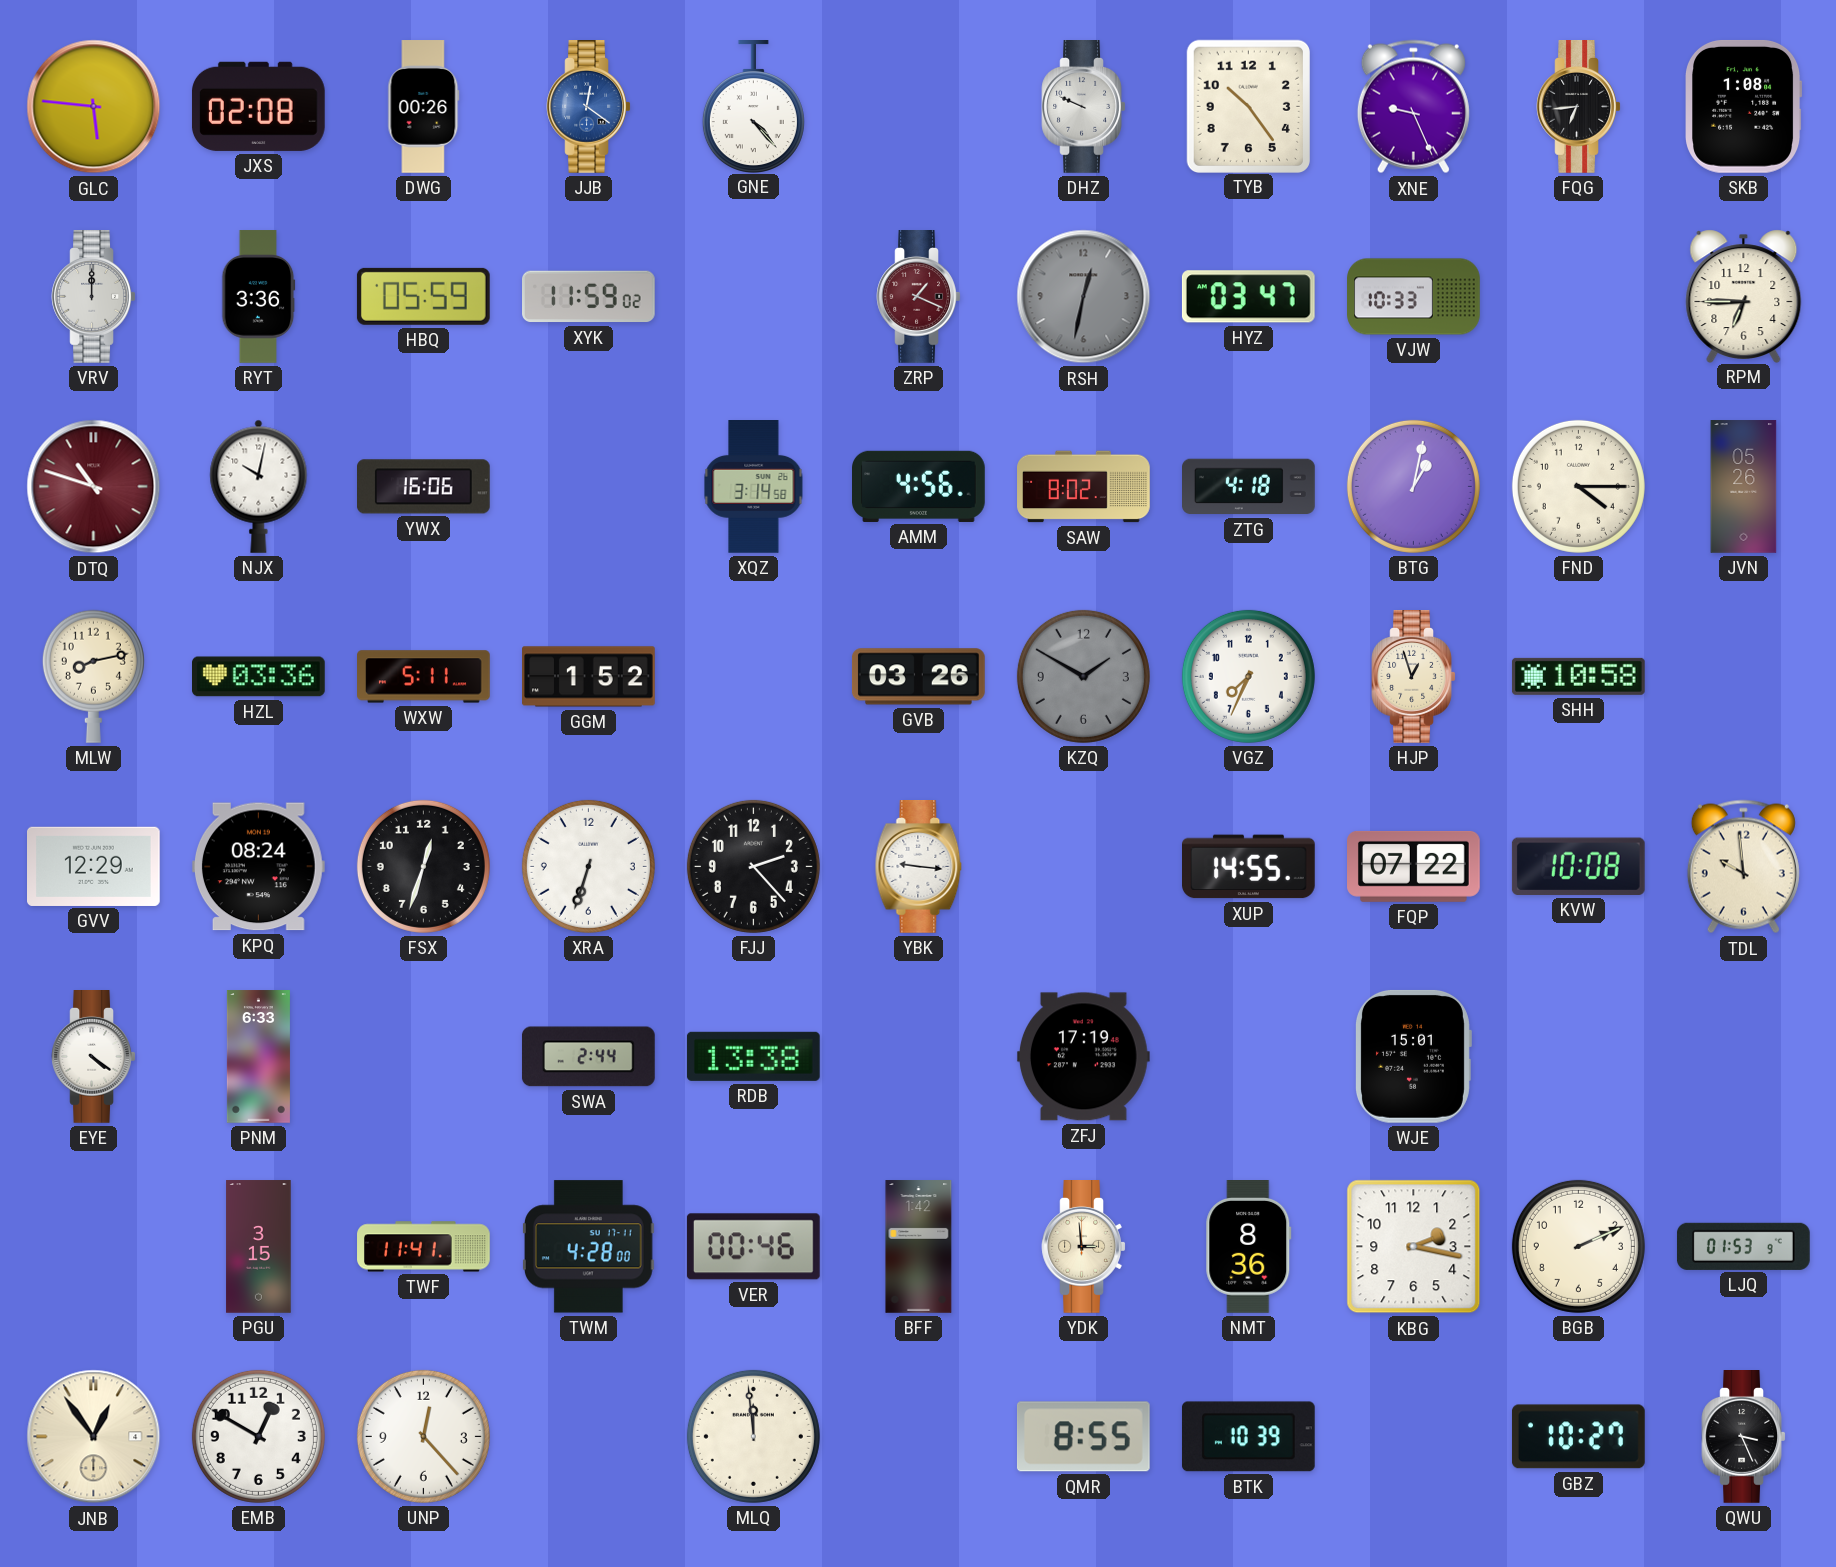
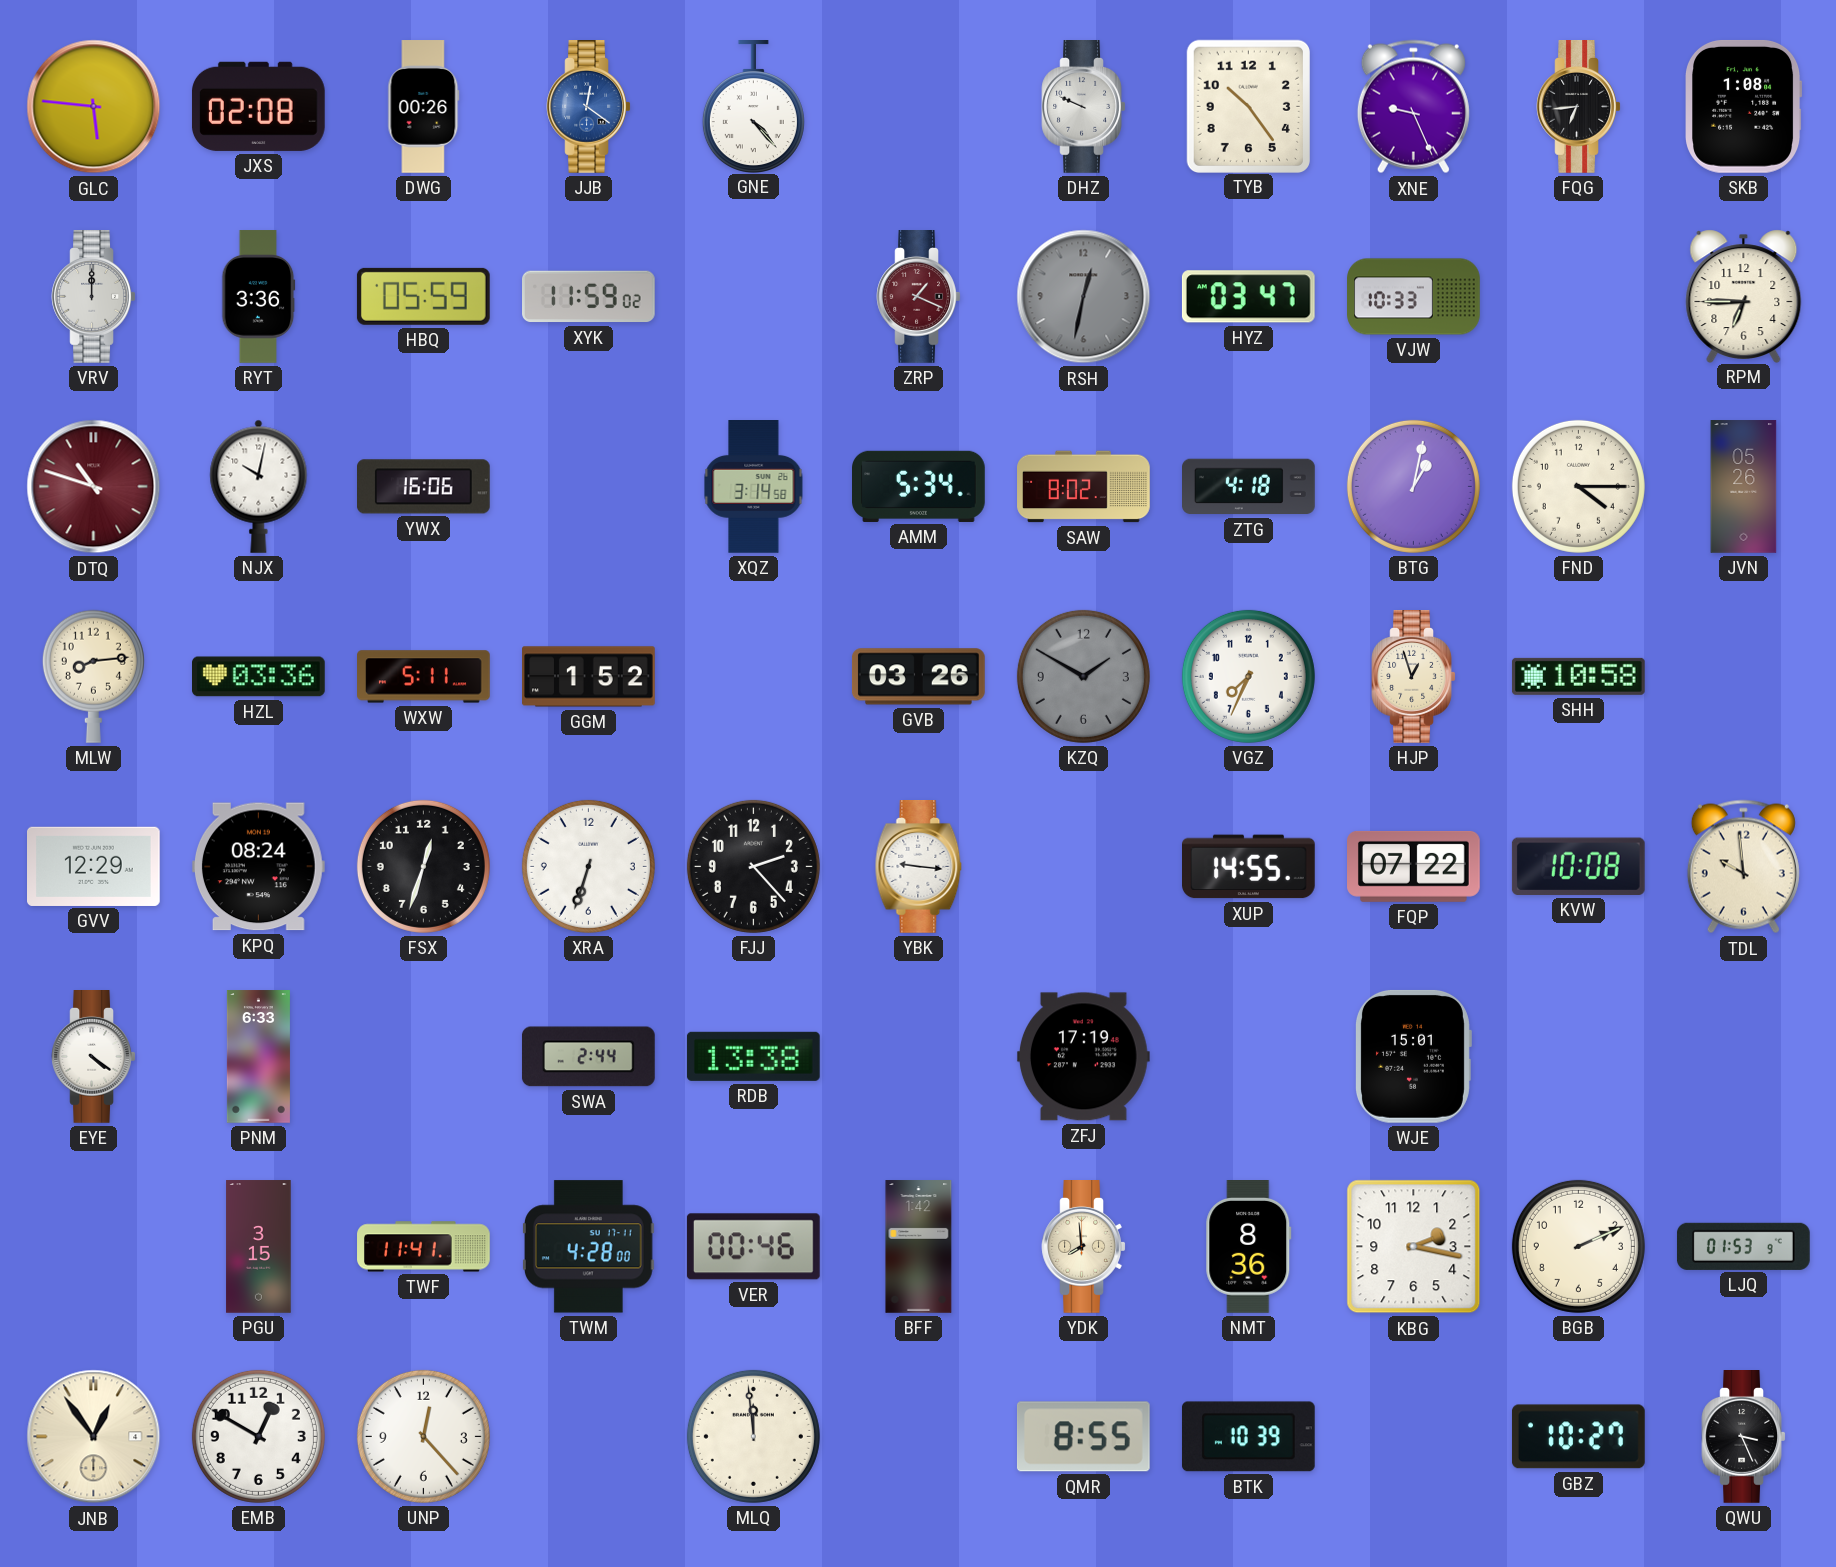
AMM: 4:56 -> 5:34 (919, 486)
MLW: 8:13 -> 8:14 (93, 676)
YDK: 2:59 -> 7:59 (1084, 1247)
